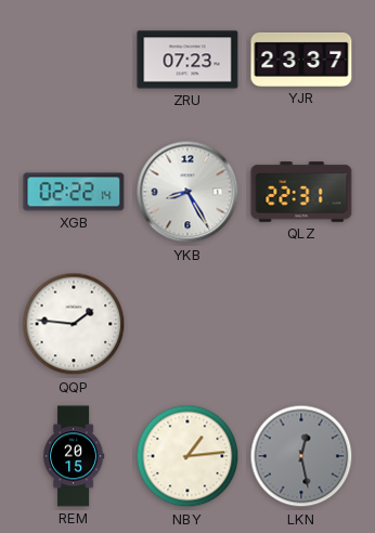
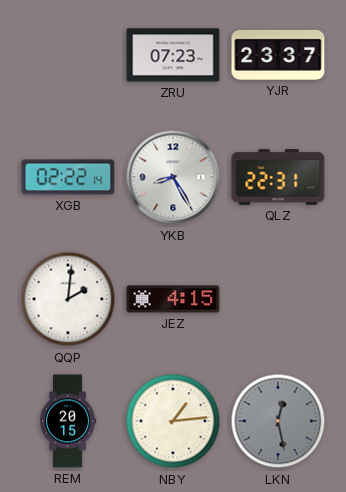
QQP: 1:46 -> 2:01 (68, 299)
JEZ: none -> 4:15 (173, 299)
